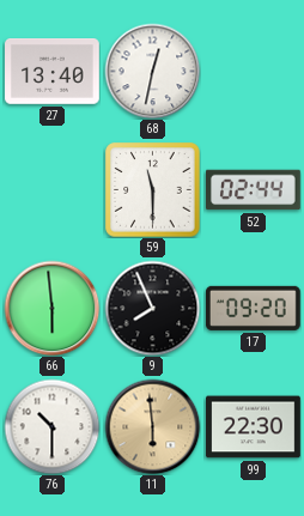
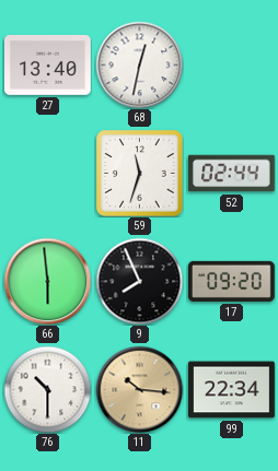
59: 11:30 -> 11:33 (139, 173)
11: 5:59 -> 10:16 (139, 389)
99: 22:30 -> 22:34 (232, 390)
